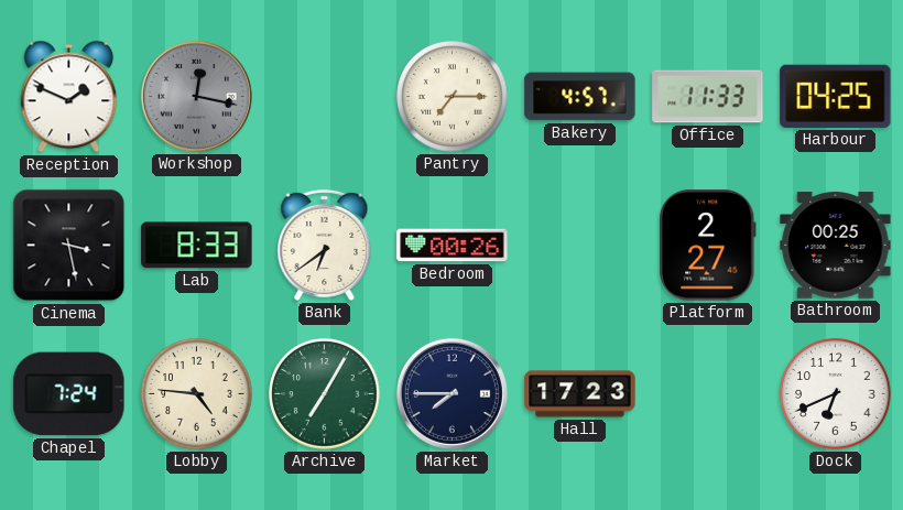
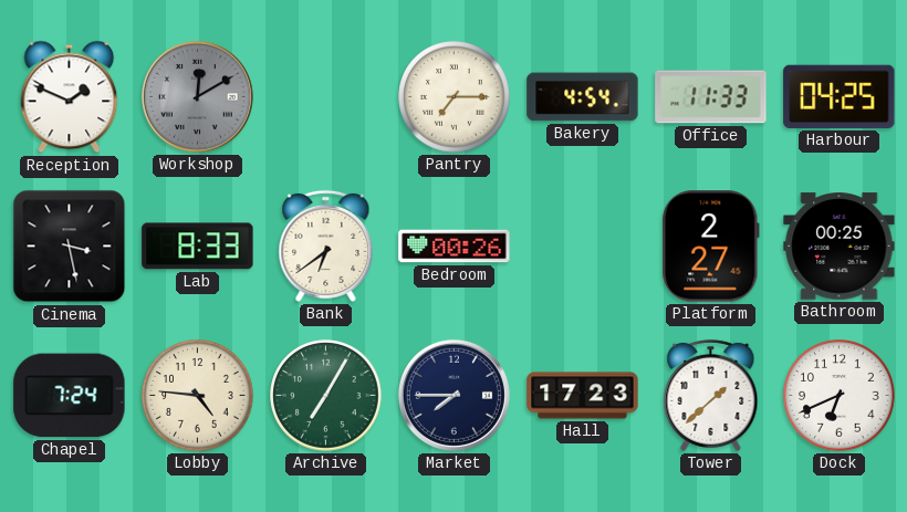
Workshop: 12:17 -> 12:10 (197, 96)
Bakery: 4:57 -> 4:54 (583, 97)
Tower: none -> 1:38 (711, 395)
